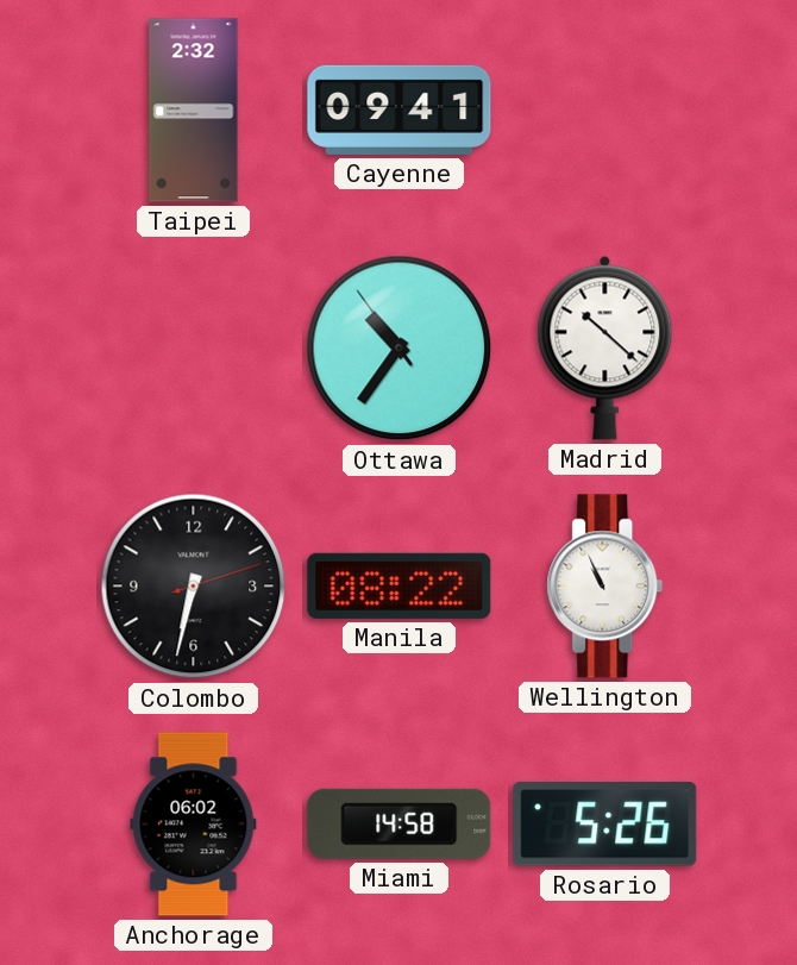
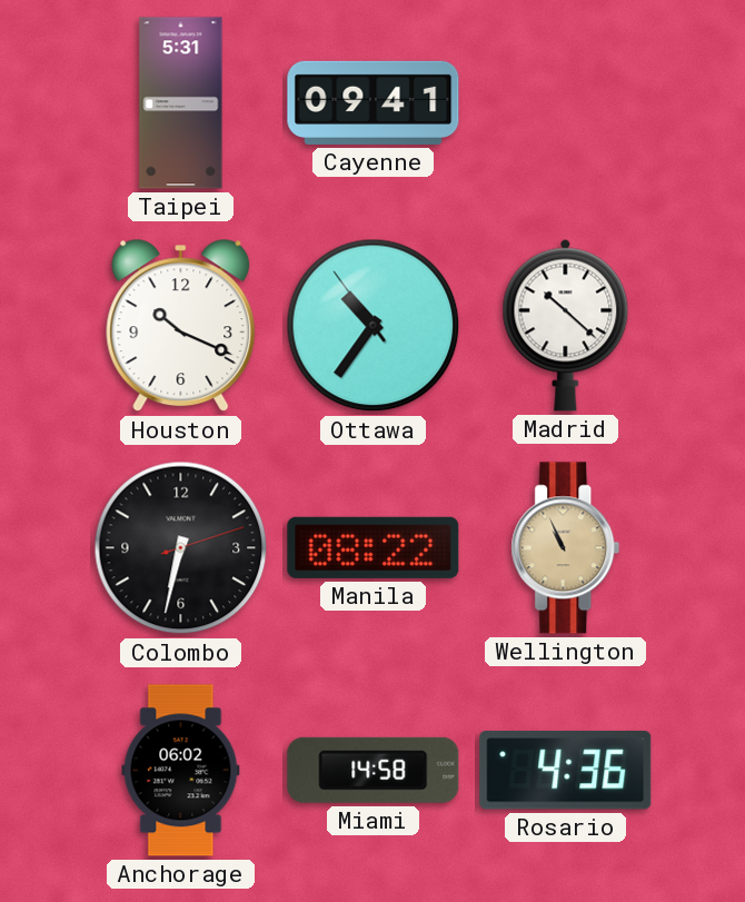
Taipei: 2:32 -> 5:31 (181, 103)
Houston: none -> 10:19 (181, 326)
Wellington dial: white -> champagne (566, 548)
Rosario: 5:26 -> 4:36 (566, 771)
